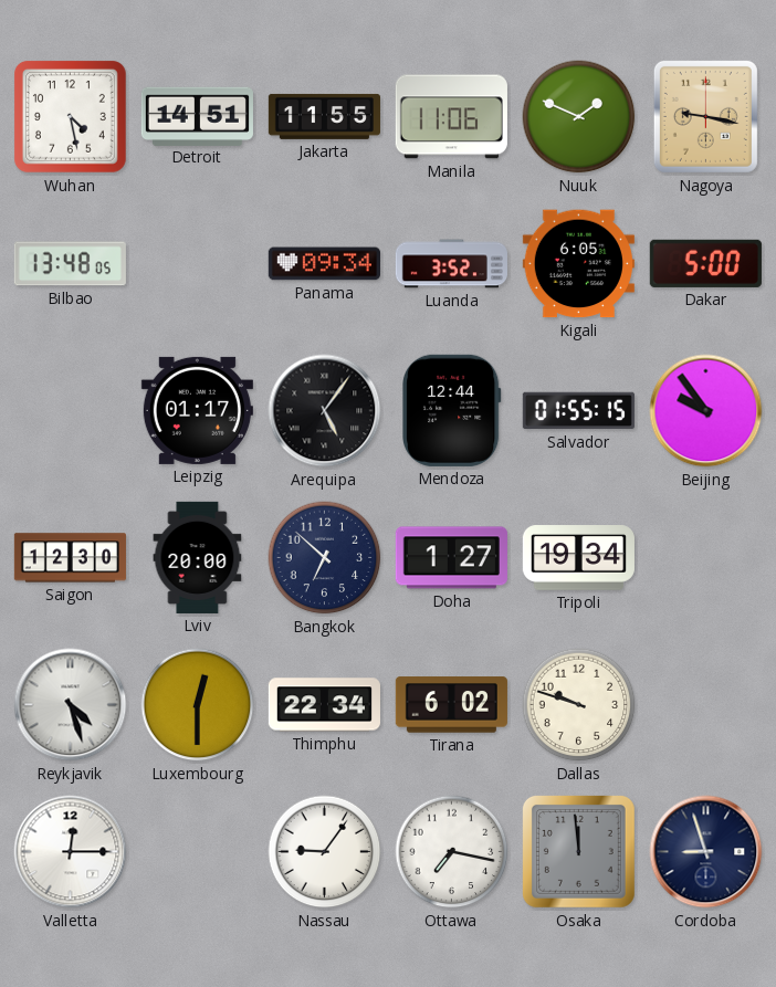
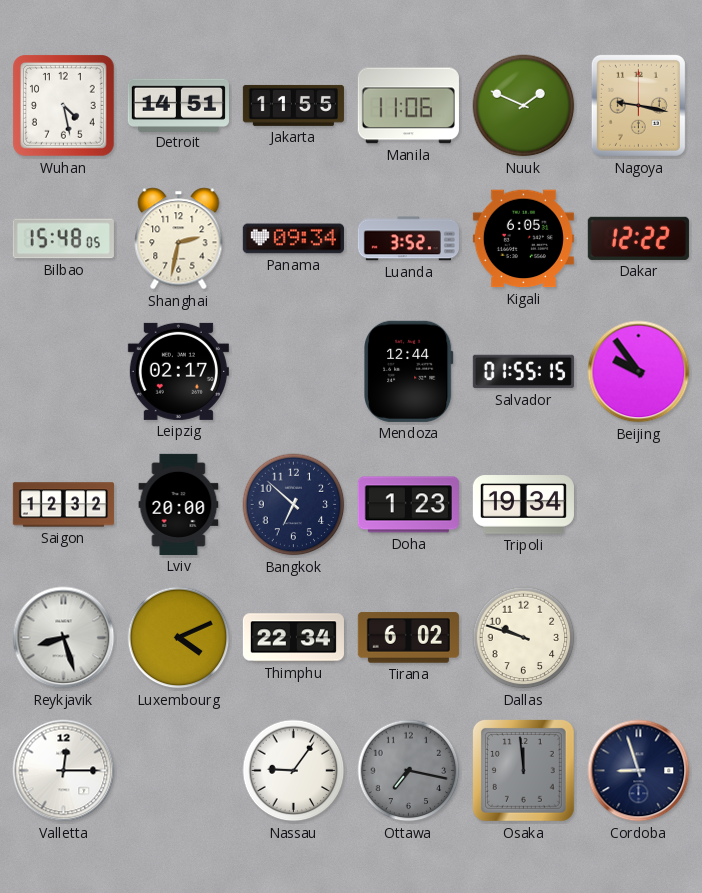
Bilbao: 13:48 -> 15:48 (63, 239)
Shanghai: none -> 2:32 (179, 239)
Dakar: 5:00 -> 12:22 (638, 238)
Leipzig: 01:17 -> 02:17 (178, 371)
Arequipa: 5:06 -> none (325, 411)
Saigon: 12:30 -> 12:32 (63, 505)
Doha: 1:27 -> 1:23 (408, 505)
Reykjavik: 4:27 -> 8:27 (64, 638)
Luxembourg: 12:30 -> 4:11 (179, 638)
Ottawa dial: white -> grey (409, 771)
